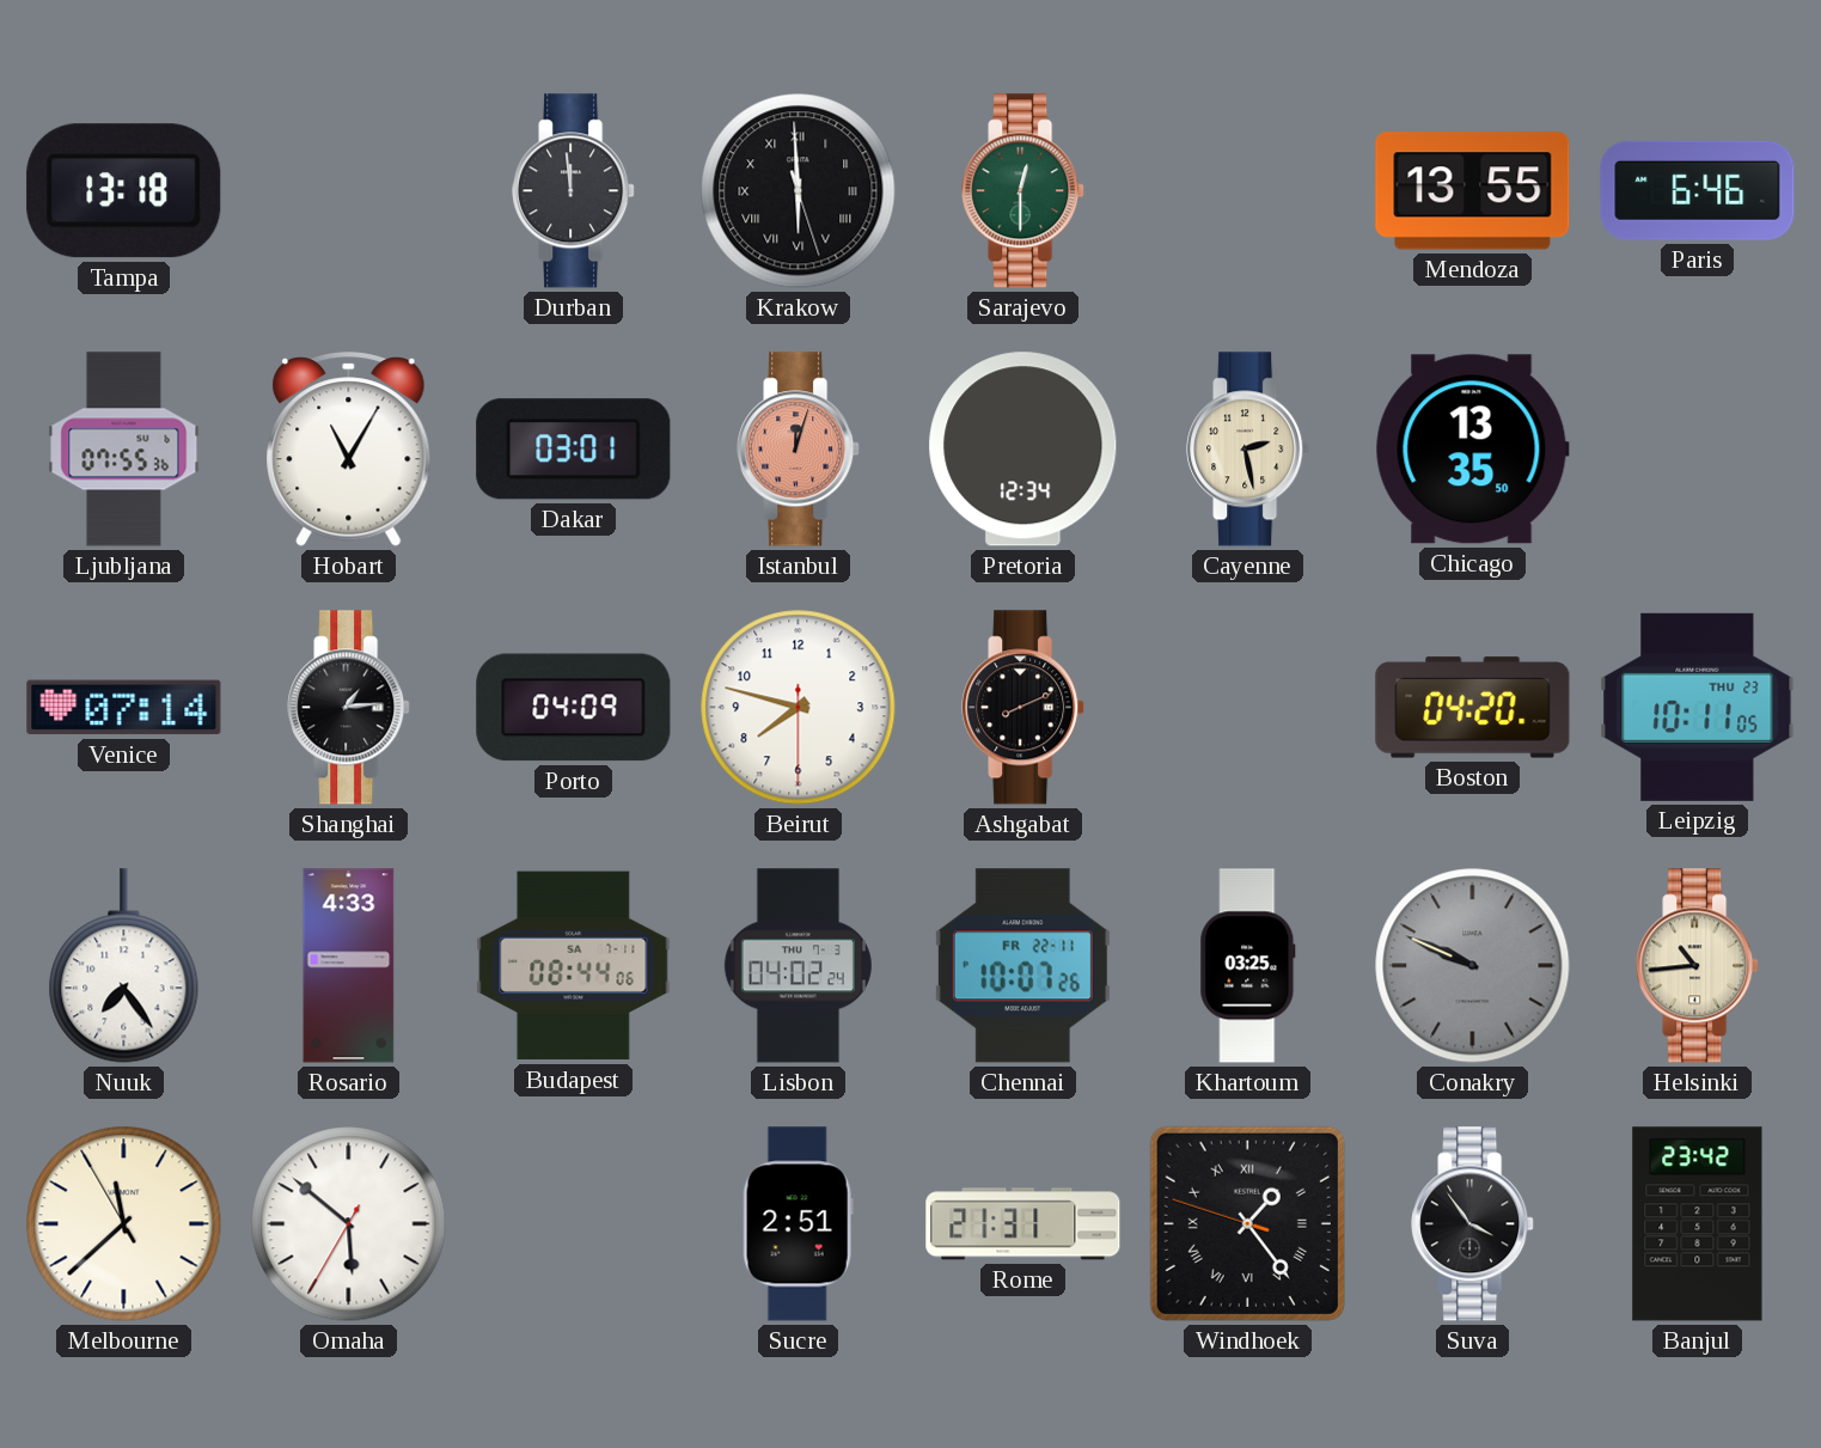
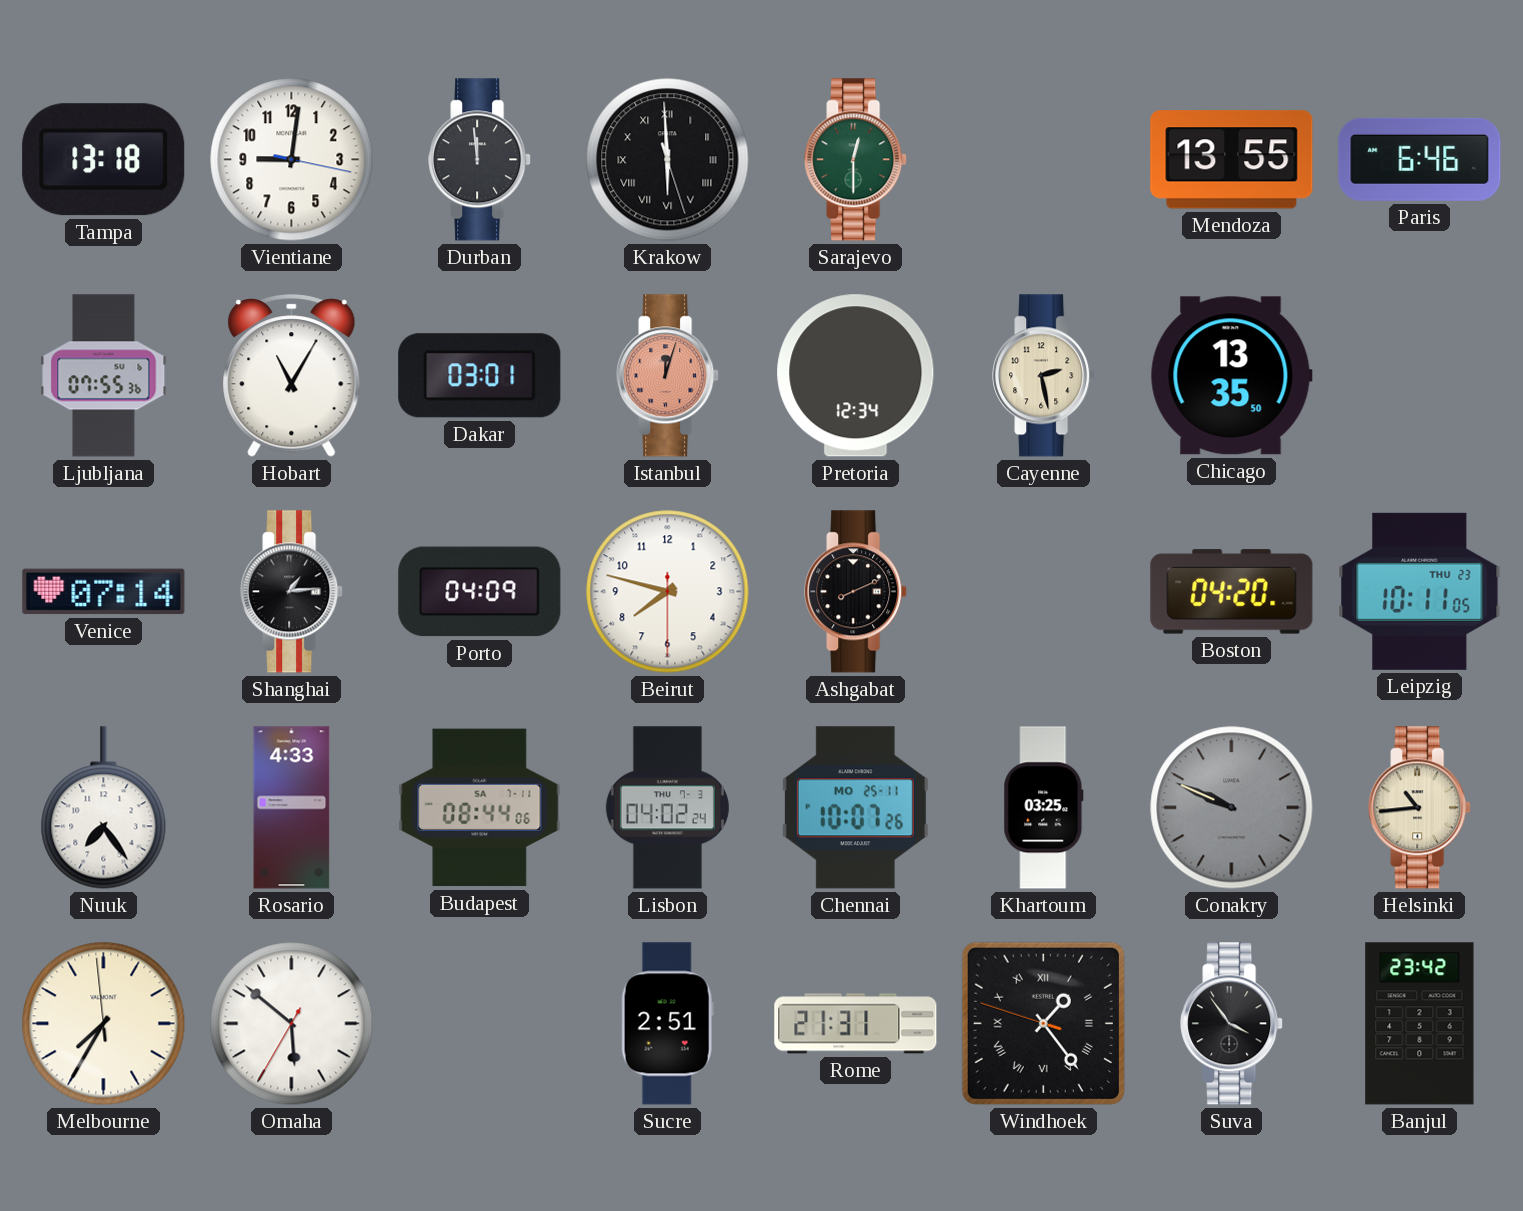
Vientiane: none -> 9:01 (292, 160)
Chennai date: FR 22-11 -> MO 25-11 (855, 808)
Melbourne: 11:37 -> 7:34 (104, 1024)
